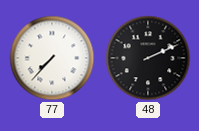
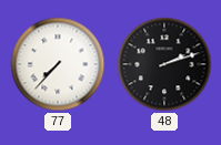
48: 2:11 -> 2:12 (164, 64)
